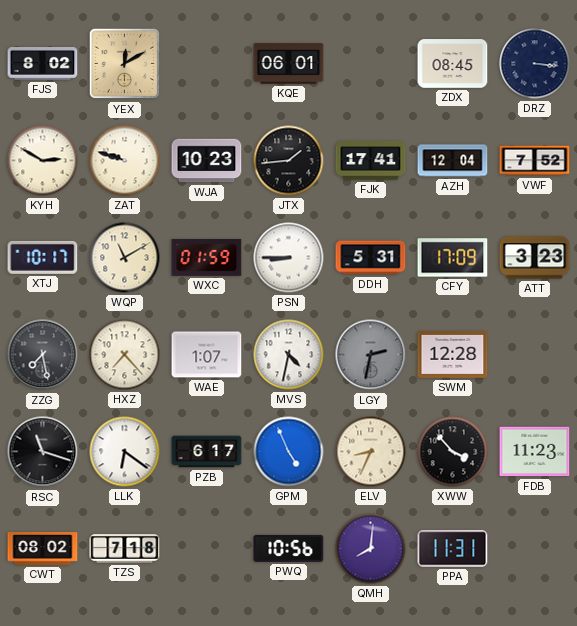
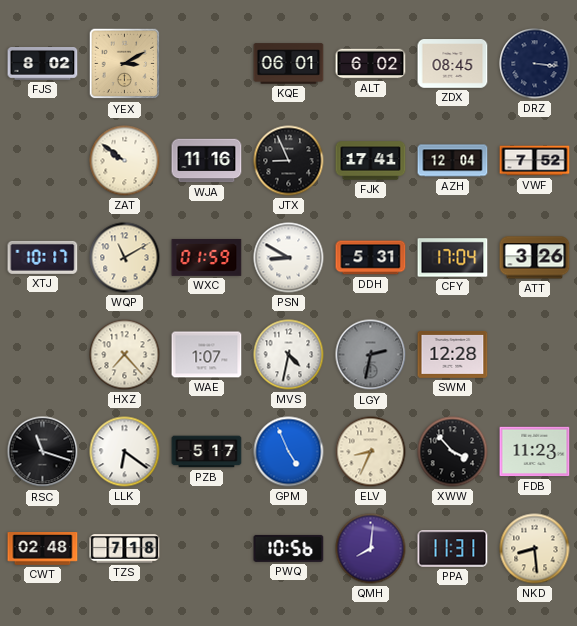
YEX: 12:10 -> 3:10 (125, 64)
ALT: none -> 6:02 (371, 64)
KYH: 2:50 -> none (43, 161)
ZAT: 9:48 -> 9:51 (125, 161)
WJA: 10:23 -> 11:16 (207, 161)
JTX: 1:44 -> 8:56 (289, 161)
PSN: 8:45 -> 8:50 (289, 258)
CFY: 17:09 -> 17:04 (453, 258)
ATT: 3:23 -> 3:26 (535, 258)
ZZG: 7:28 -> none (43, 355)
PZB: 6:17 -> 5:17 (207, 452)
CWT: 08:02 -> 02:48 (43, 549)
NKD: none -> 8:29 (535, 549)
